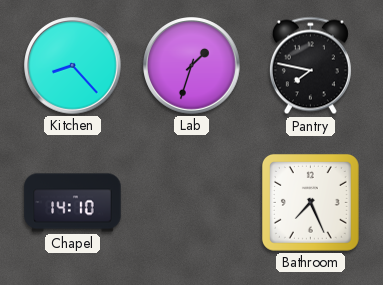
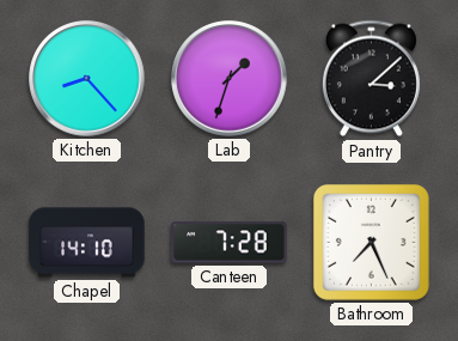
Pantry: 7:47 -> 3:08 (371, 79)
Canteen: none -> 7:28 (230, 243)
